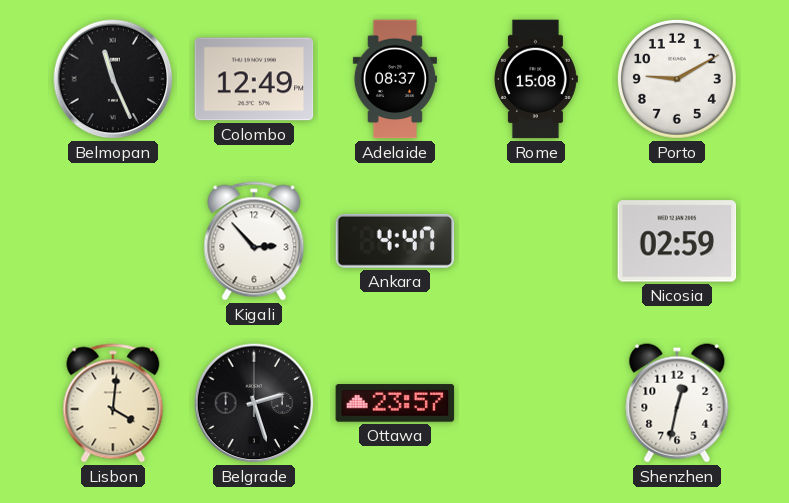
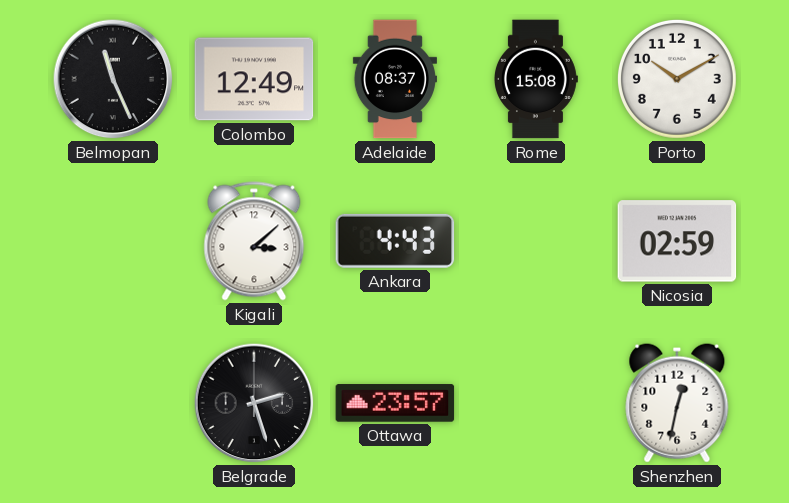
Porto: 9:10 -> 10:10 (677, 79)
Kigali: 2:53 -> 3:08 (254, 241)
Ankara: 4:47 -> 4:43 (395, 241)
Lisbon: 4:01 -> none (113, 403)
